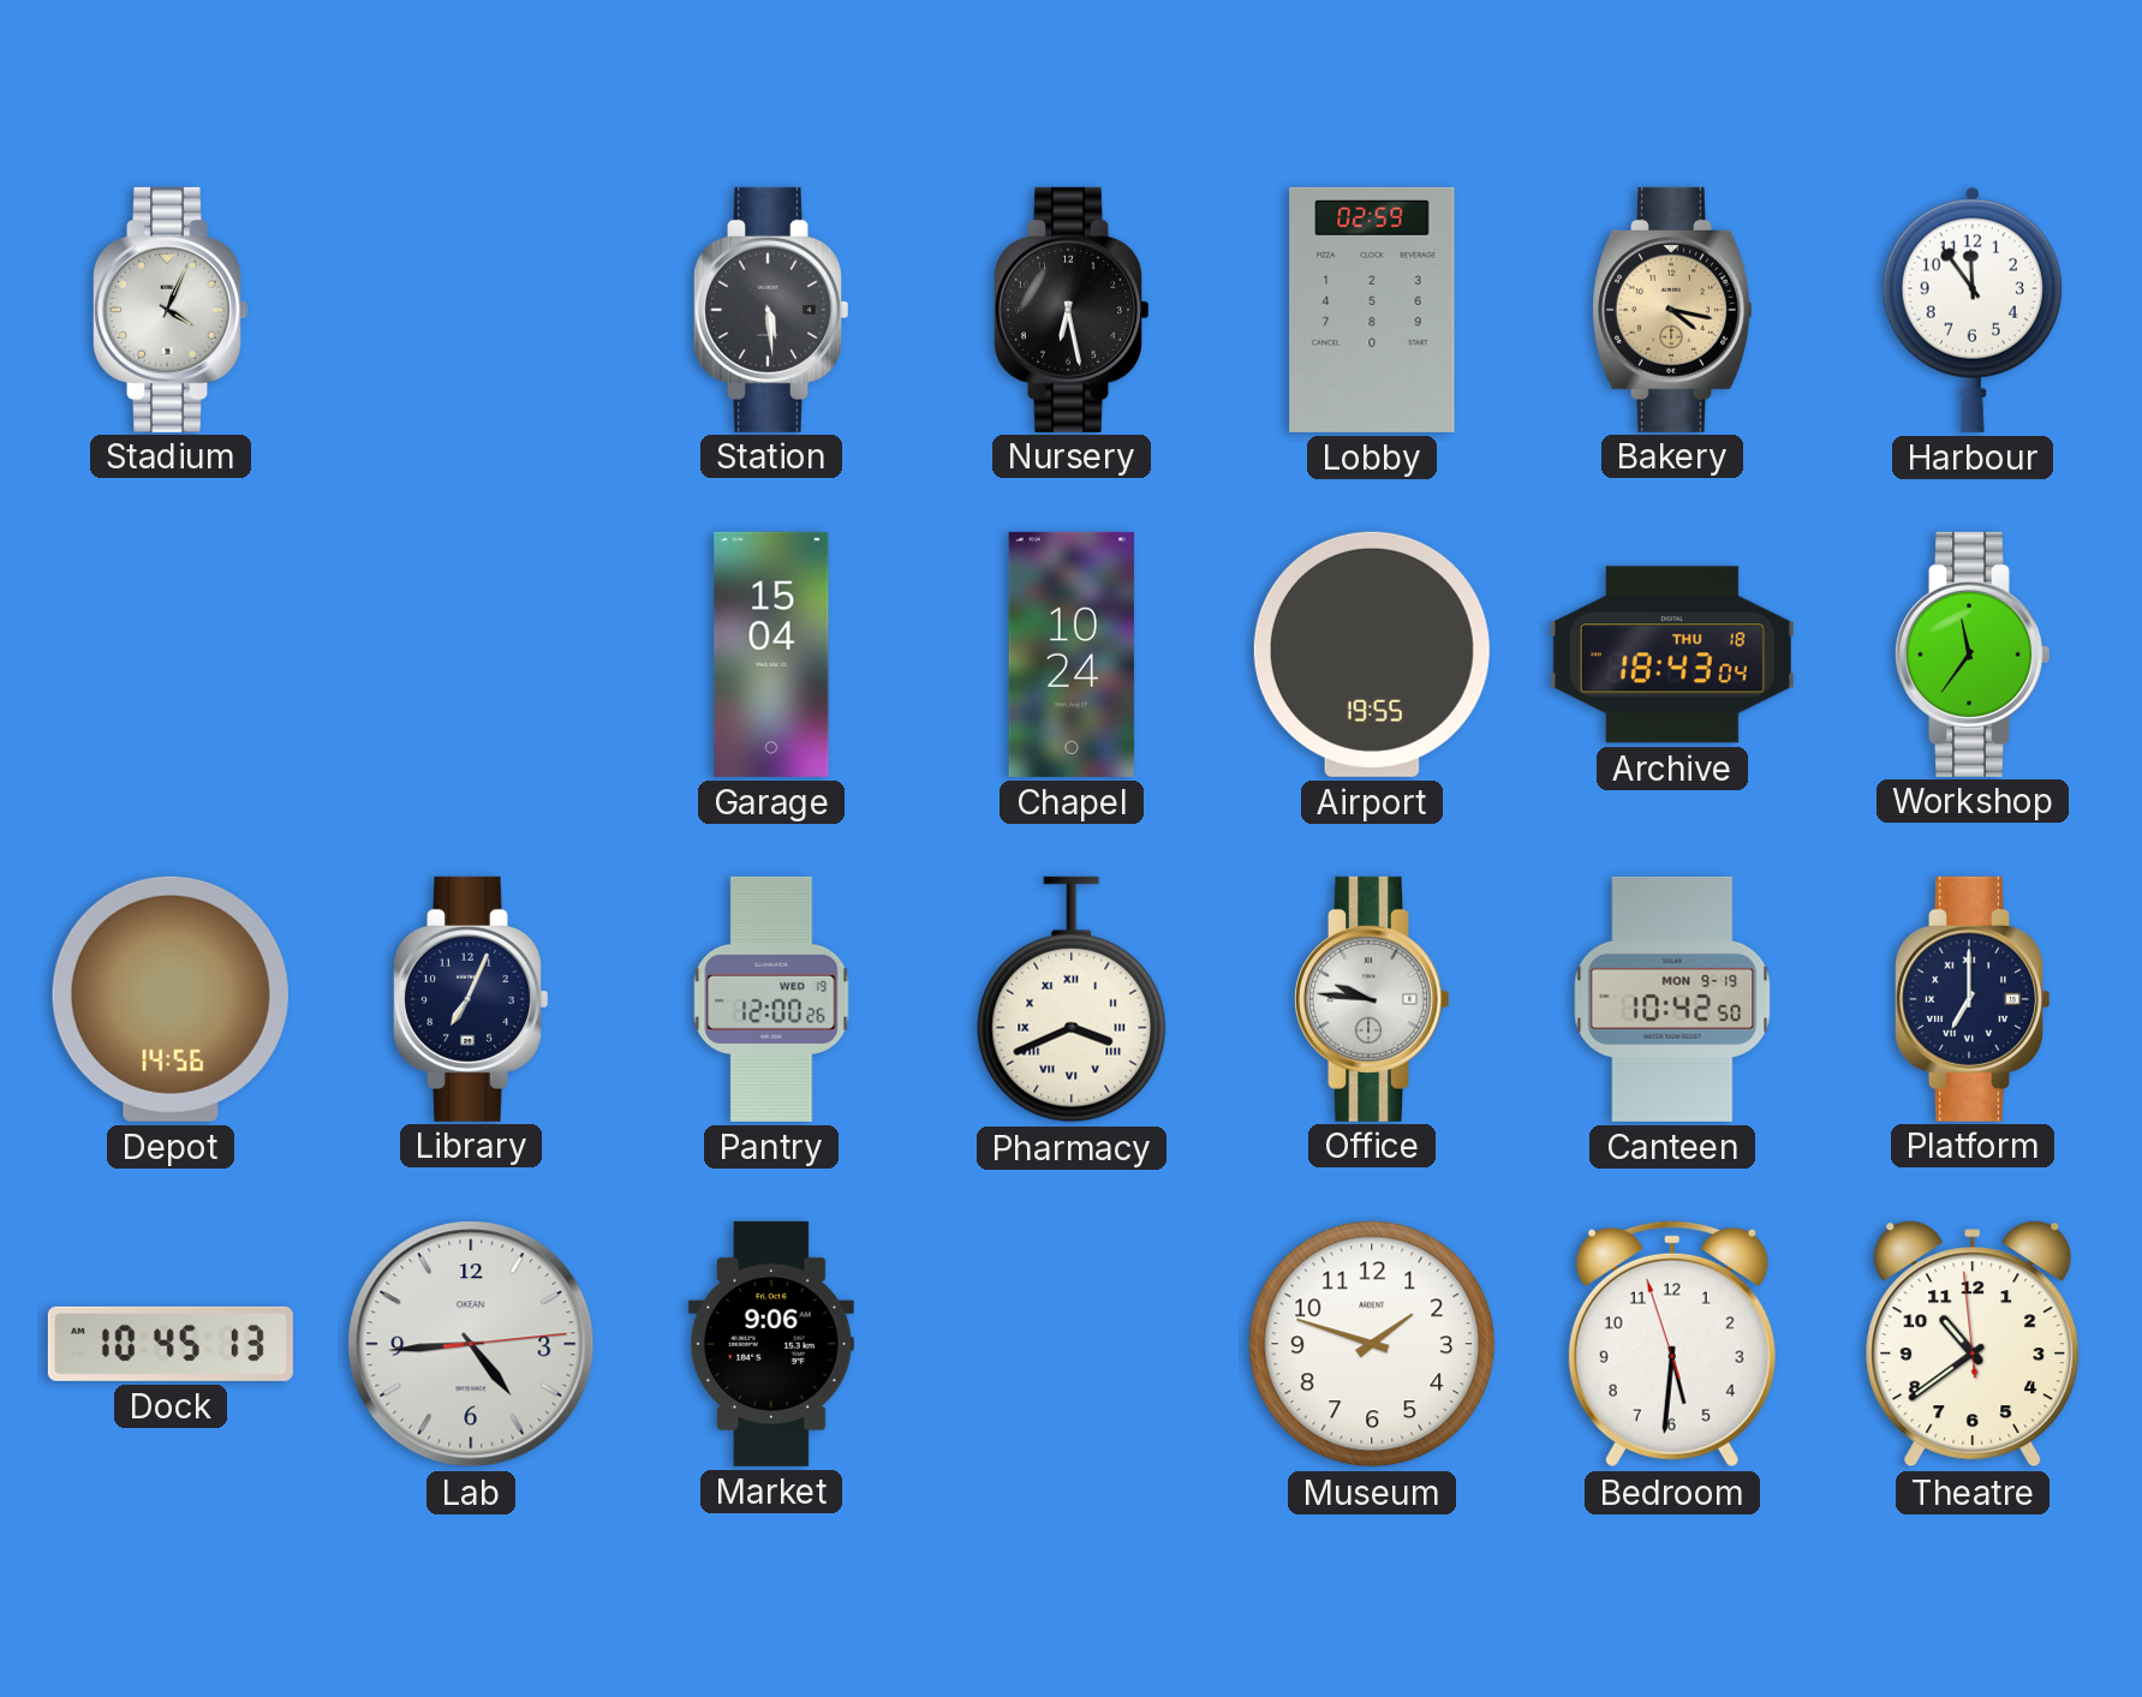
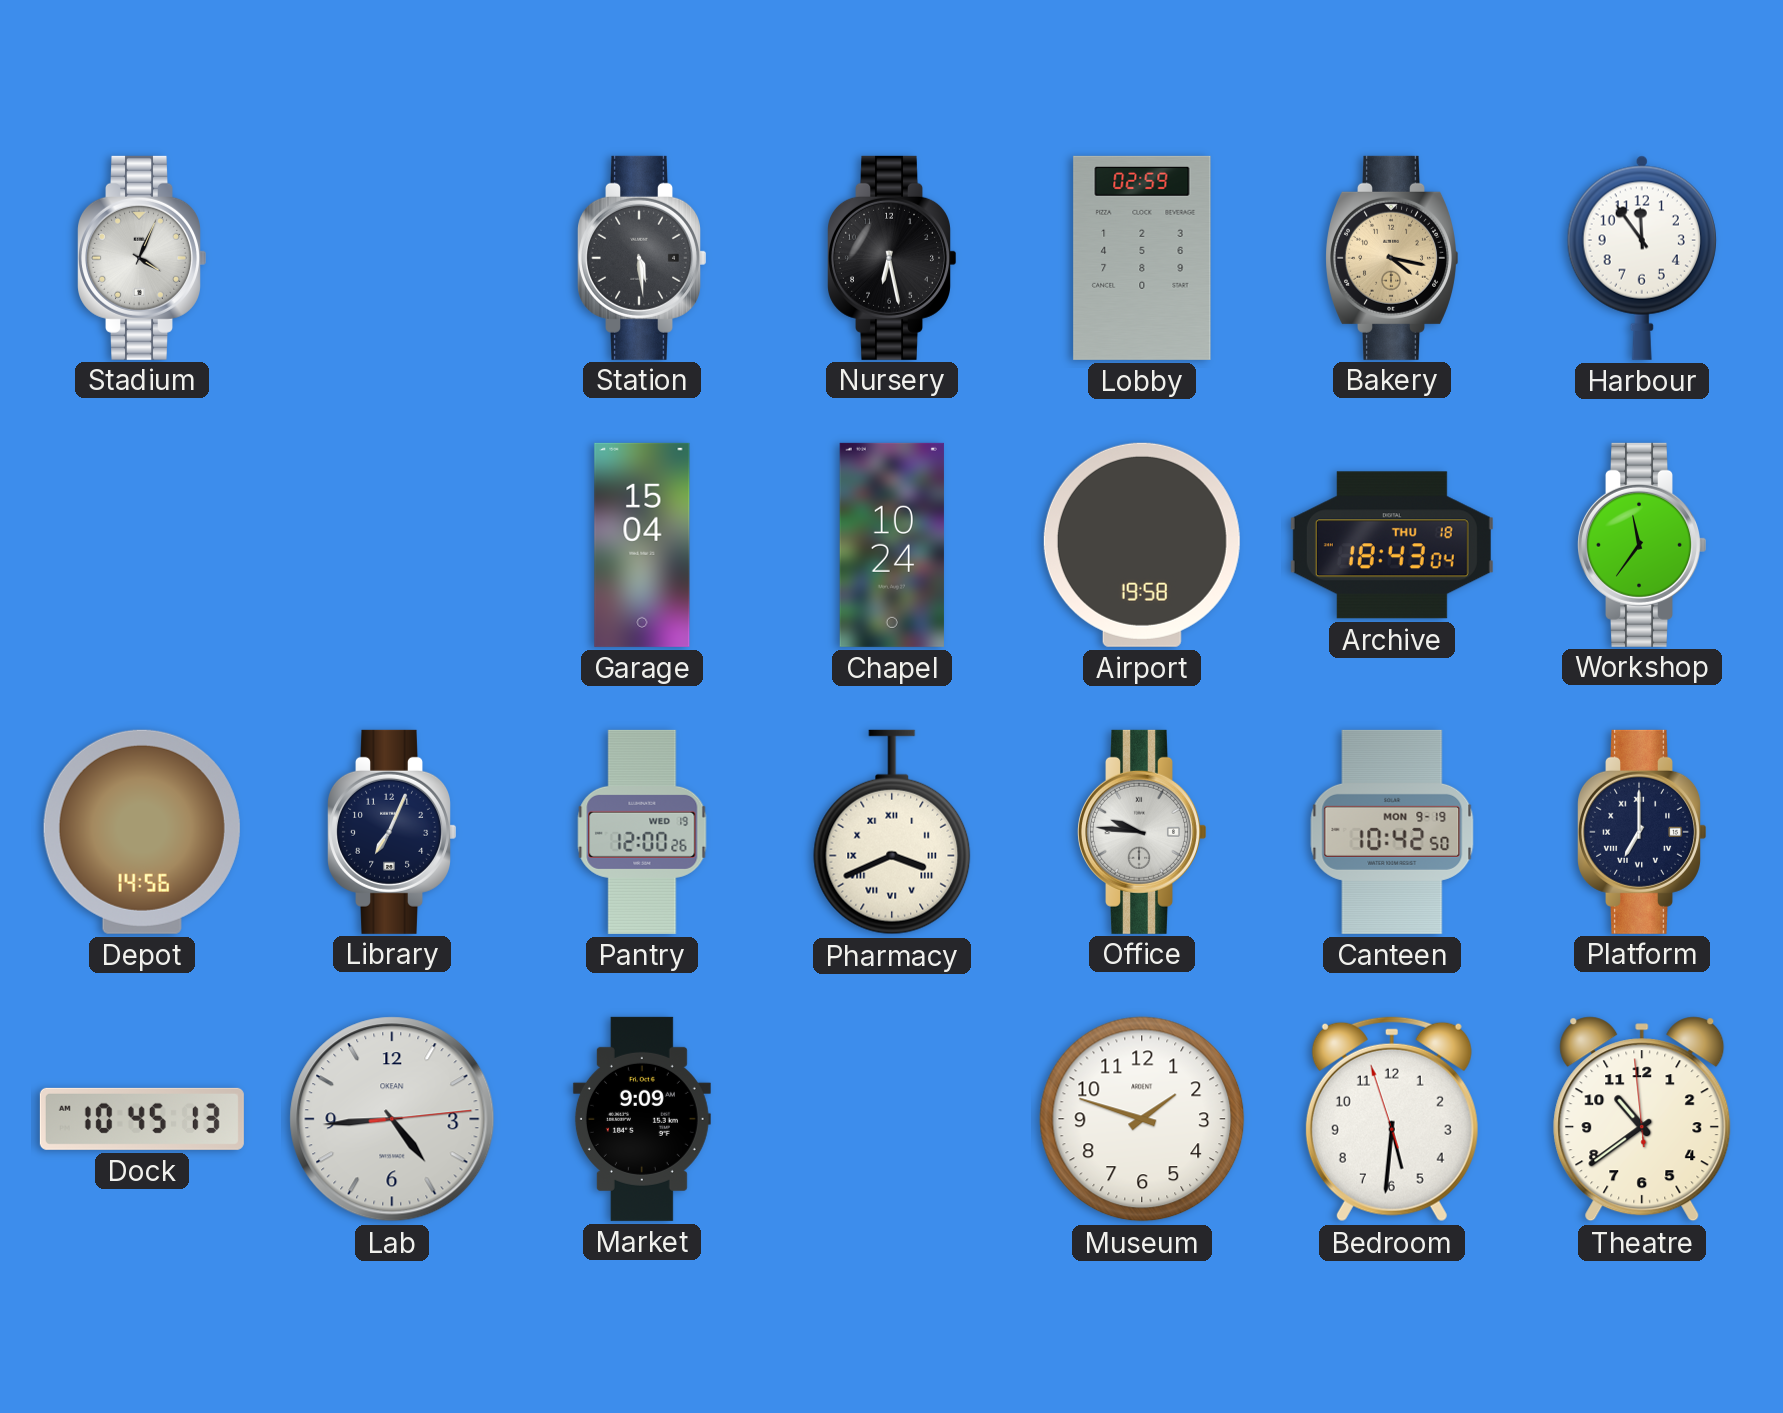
Airport: 19:55 -> 19:58 (1142, 545)
Market: 9:06 -> 9:09 (642, 1119)
